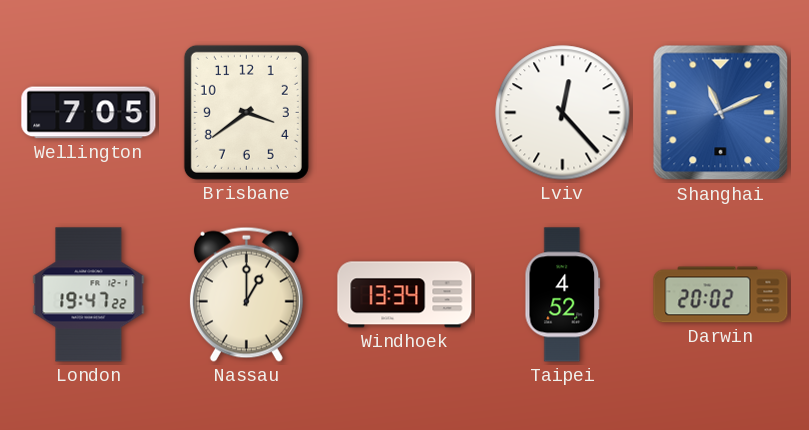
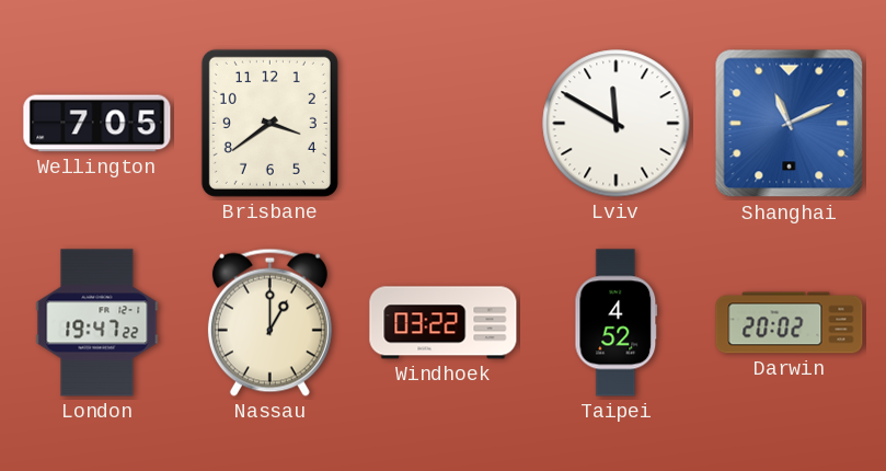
Lviv: 12:23 -> 11:50 (617, 124)
Windhoek: 13:34 -> 03:22 (444, 323)
